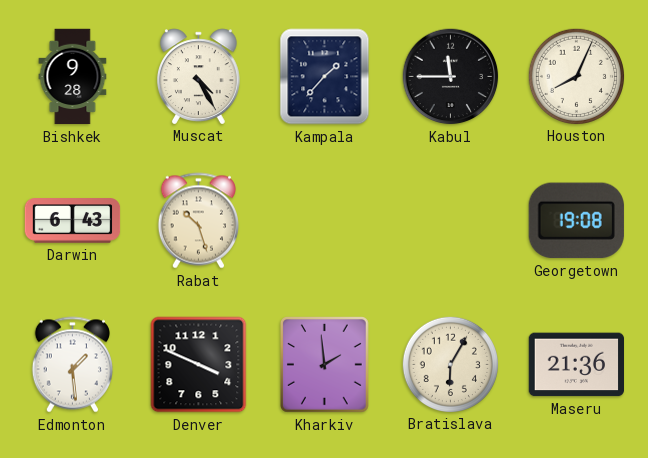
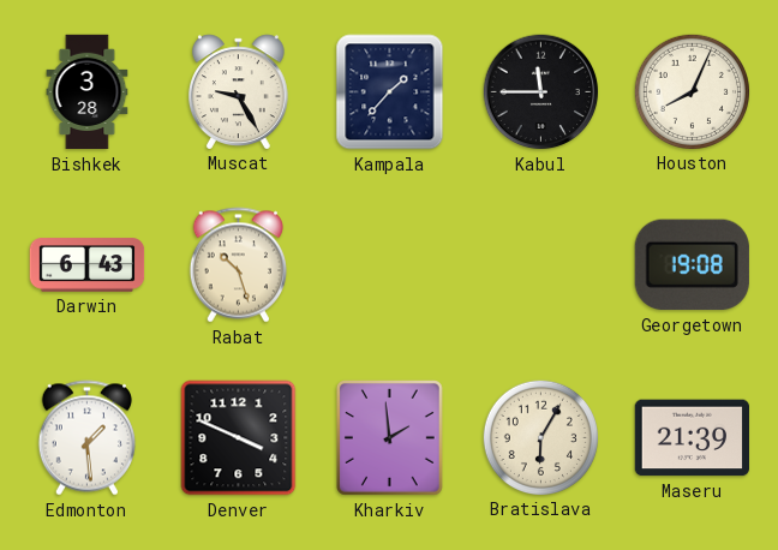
Bishkek: 9:28 -> 3:28 (88, 92)
Muscat: 4:25 -> 9:25 (238, 91)
Maseru: 21:36 -> 21:39 (693, 438)
